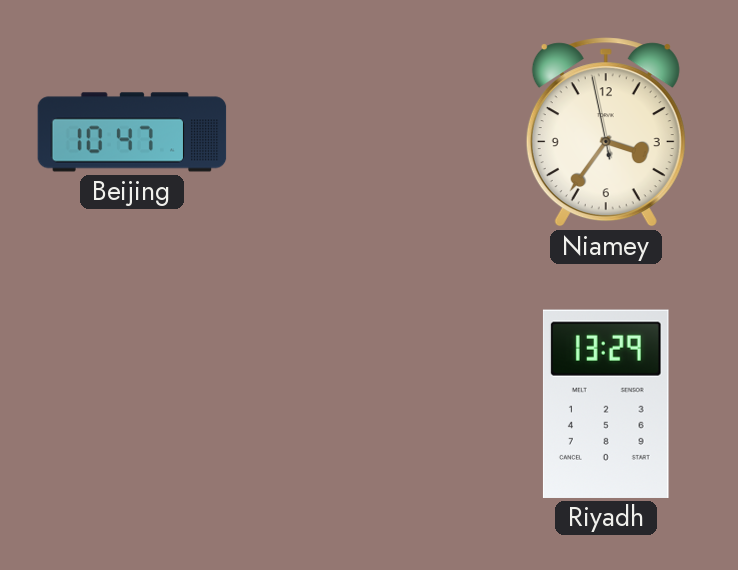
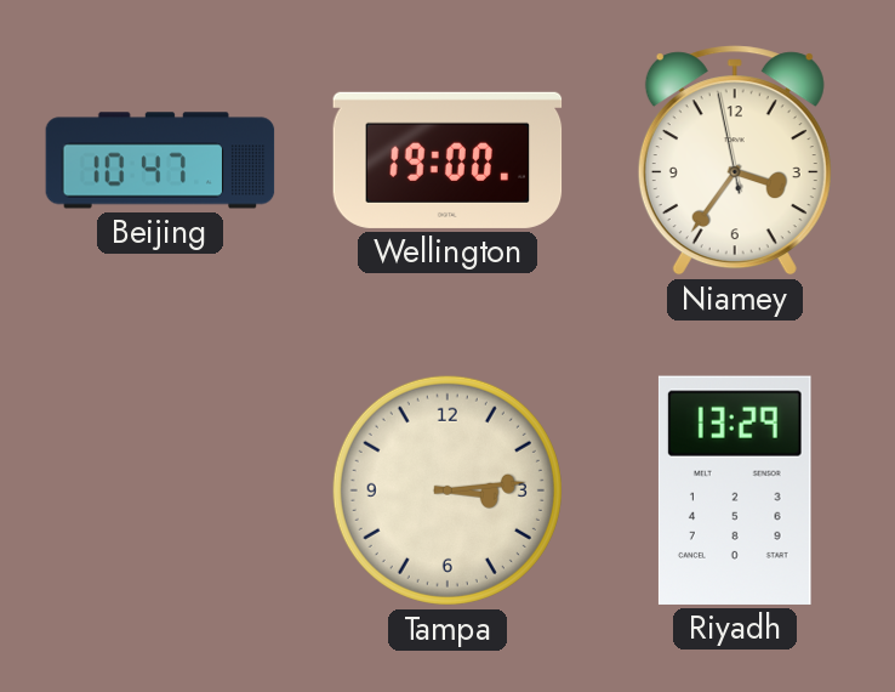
Wellington: none -> 19:00 (447, 160)
Tampa: none -> 3:14 (447, 490)
